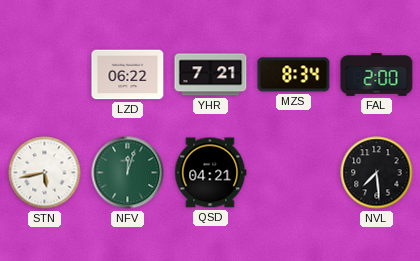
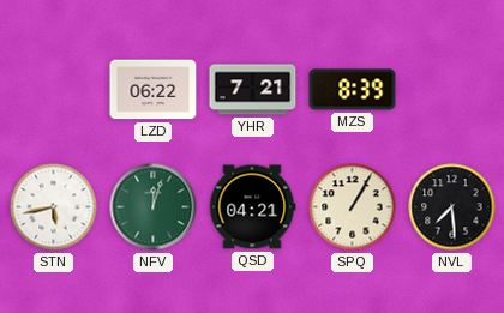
MZS: 8:34 -> 8:39 (353, 90)
FAL: 2:00 -> none (377, 75)
SPQ: none -> 1:05 (353, 207)
